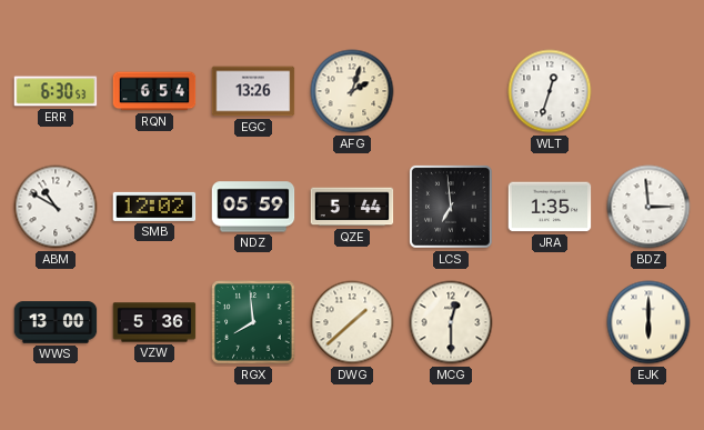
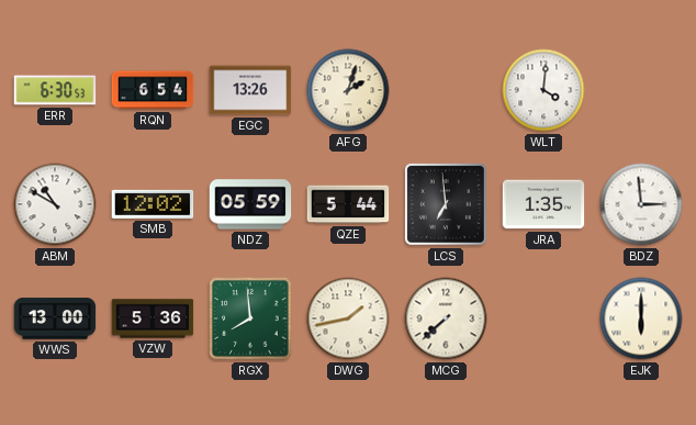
WLT: 12:33 -> 4:01 (543, 90)
DWG: 1:38 -> 1:43 (348, 318)
MCG: 12:30 -> 7:38 (446, 318)
